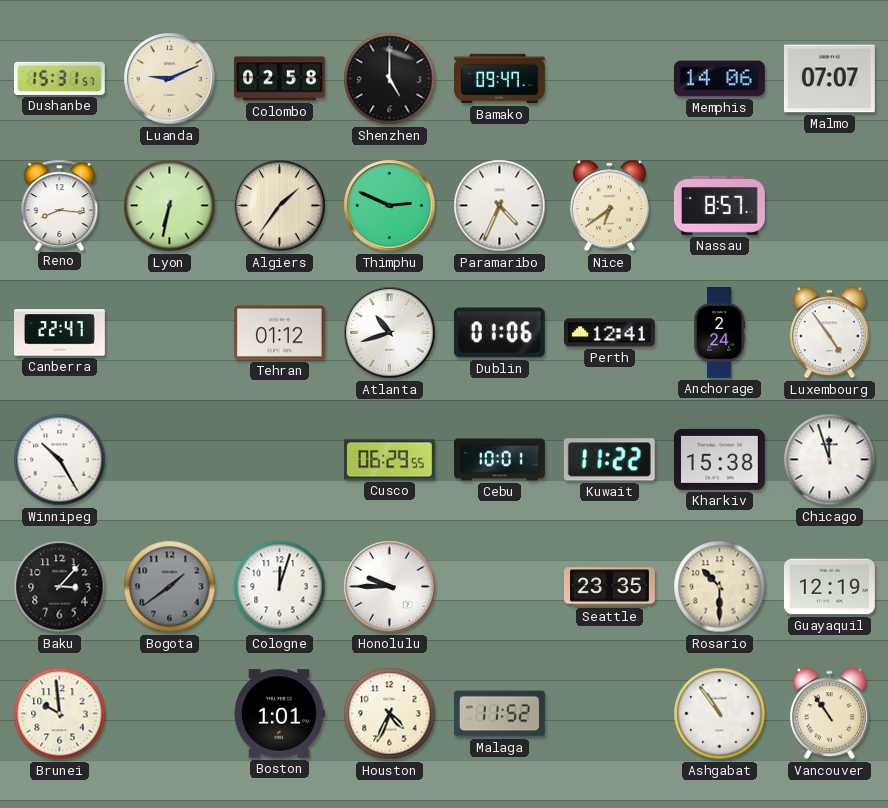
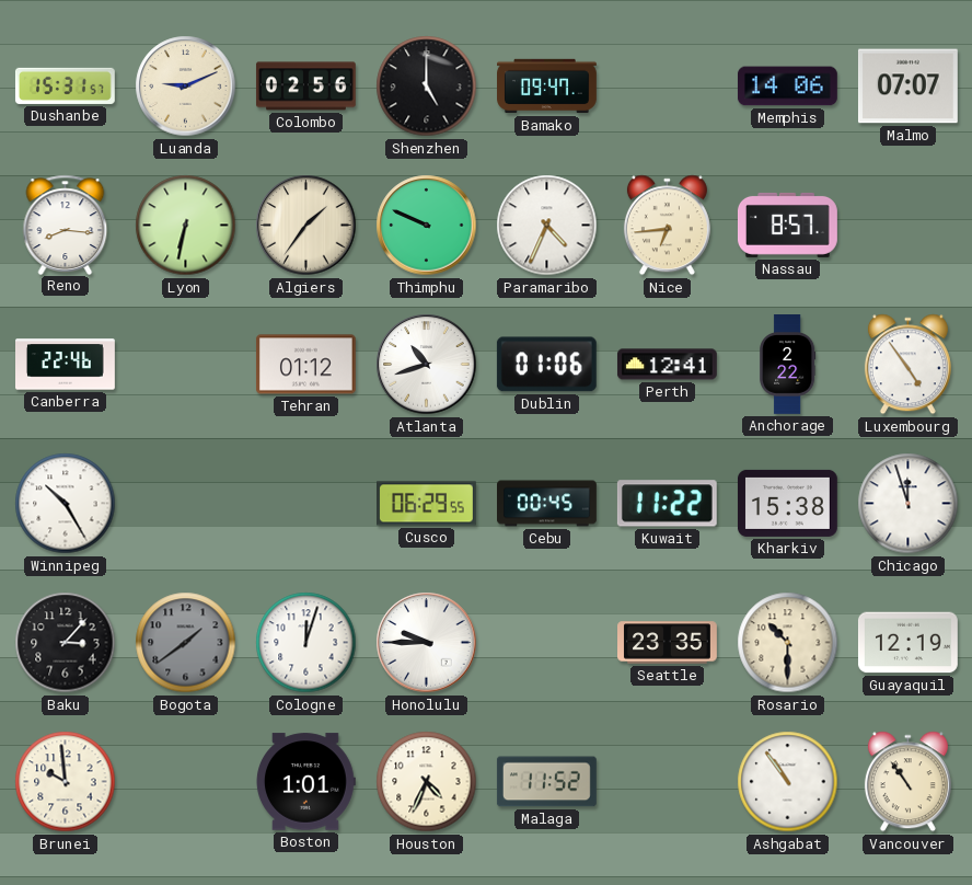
Colombo: 02:58 -> 02:56 (305, 87)
Thimphu: 2:49 -> 9:49 (427, 226)
Nice: 6:39 -> 6:44 (667, 226)
Canberra: 22:47 -> 22:46 (66, 365)
Anchorage: 2:24 -> 2:22 (788, 365)
Cebu: 10:01 -> 00:45 (547, 504)
